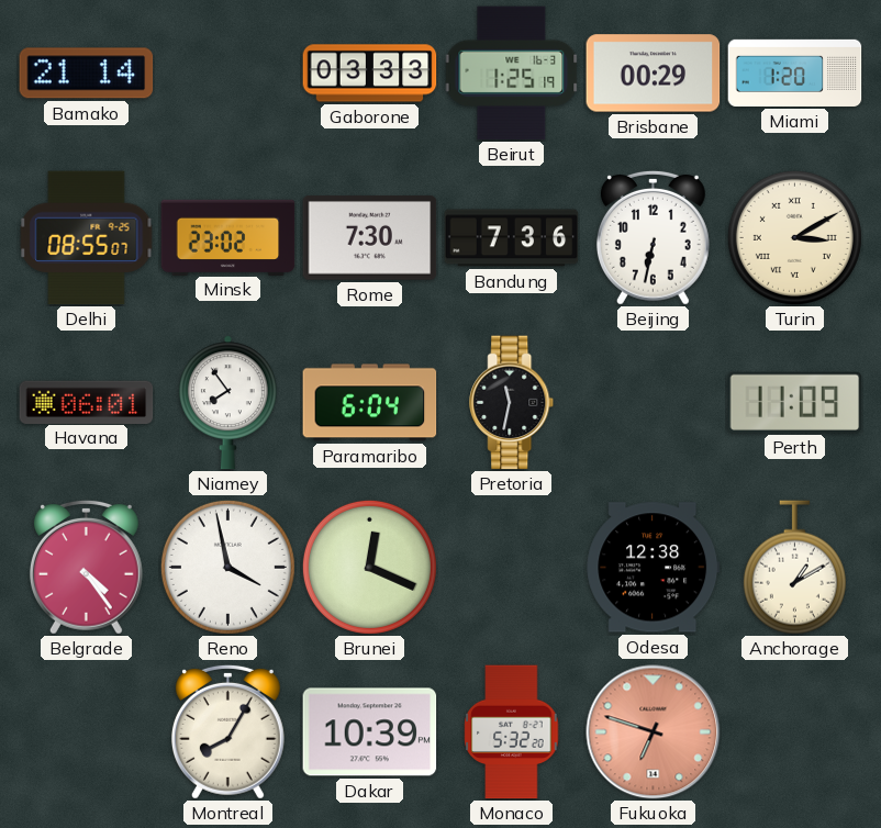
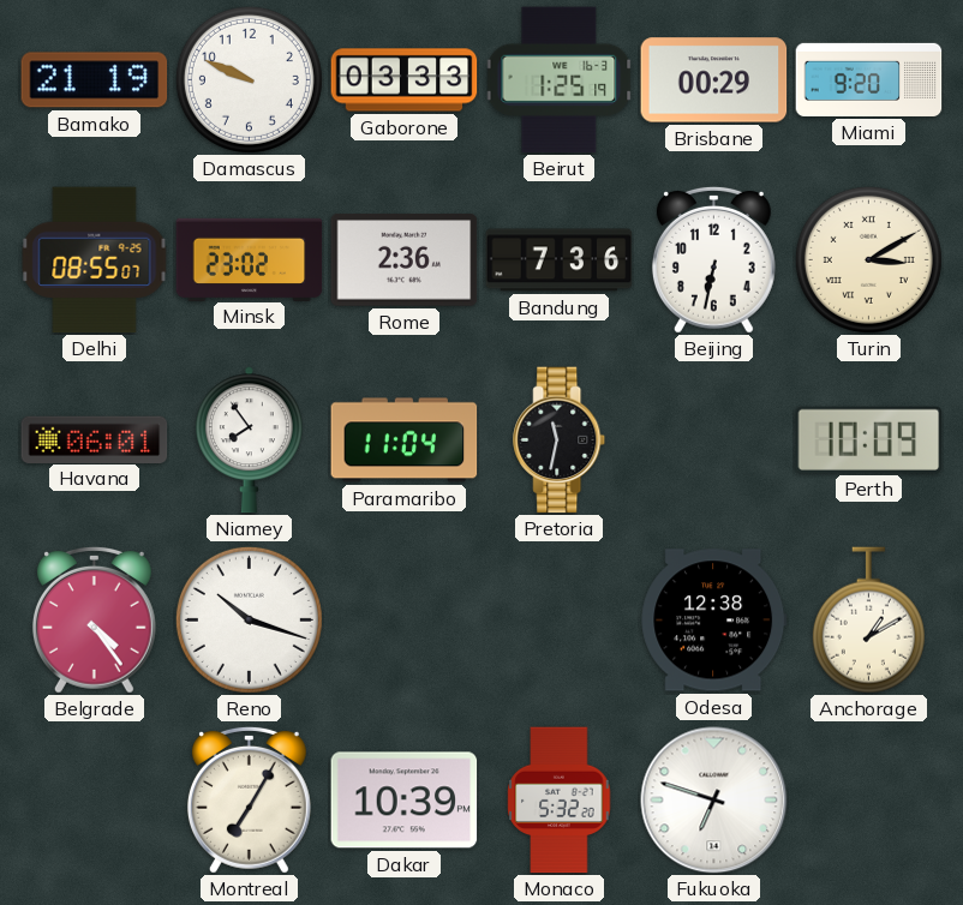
Bamako: 21:14 -> 21:19 (95, 80)
Damascus: none -> 9:49 (249, 79)
Miami: 1:20 -> 9:20 (869, 79)
Rome: 7:30 -> 2:36 (405, 260)
Paramaribo: 6:04 -> 11:04 (405, 440)
Perth: 11:09 -> 10:09 (869, 439)
Reno: 3:58 -> 10:18 (249, 619)
Brunei: 12:19 -> none (369, 567)
Montreal: 8:05 -> 7:05 (249, 799)
Fukuoka dial: salmon -> white (714, 801)
